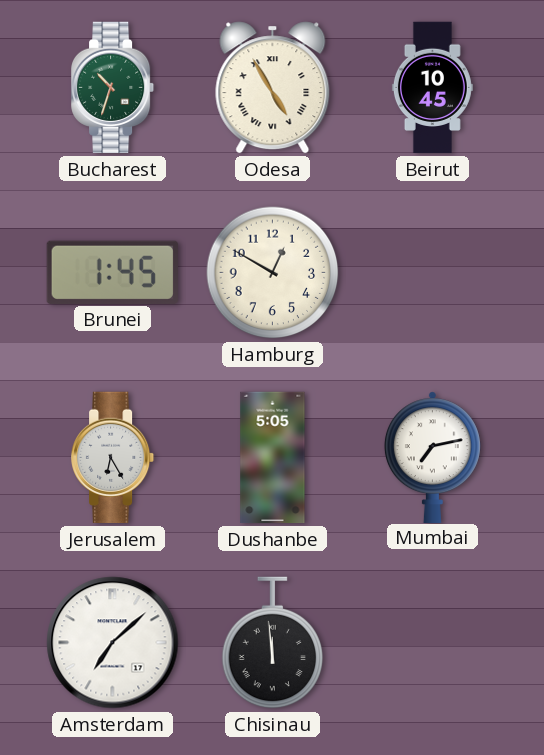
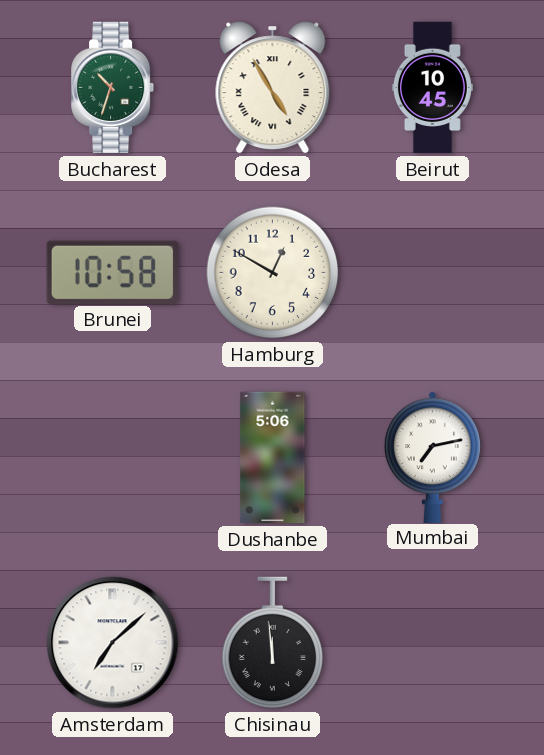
Brunei: 1:45 -> 10:58 (112, 272)
Jerusalem: 6:25 -> none (114, 458)
Dushanbe: 5:05 -> 5:06 (273, 458)
